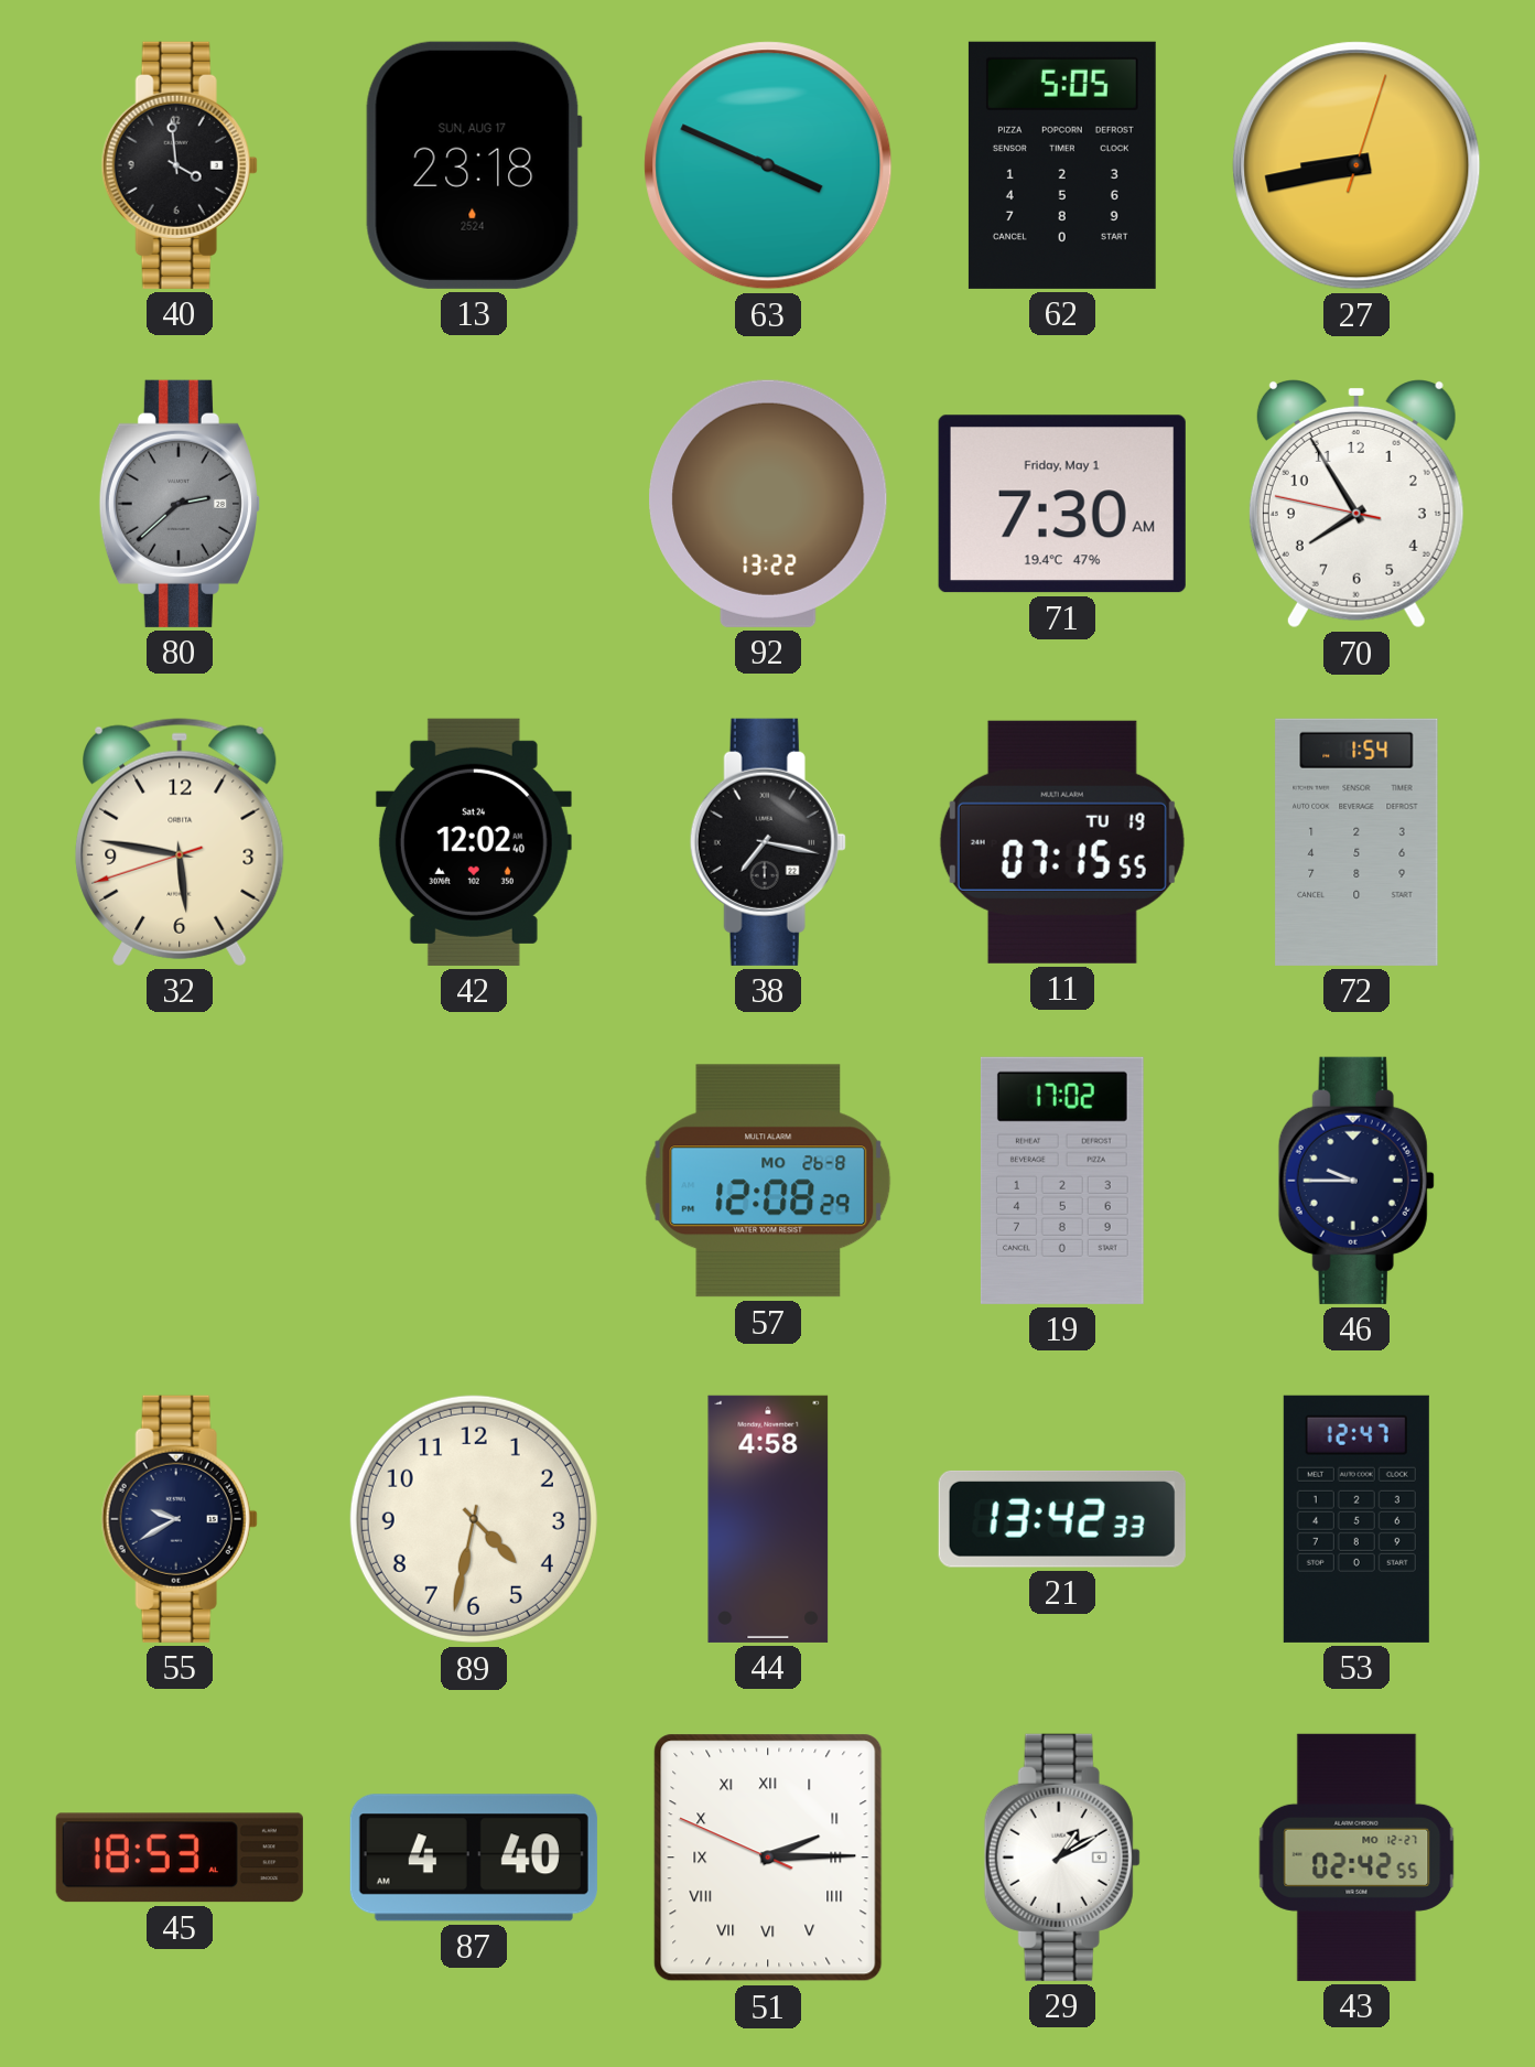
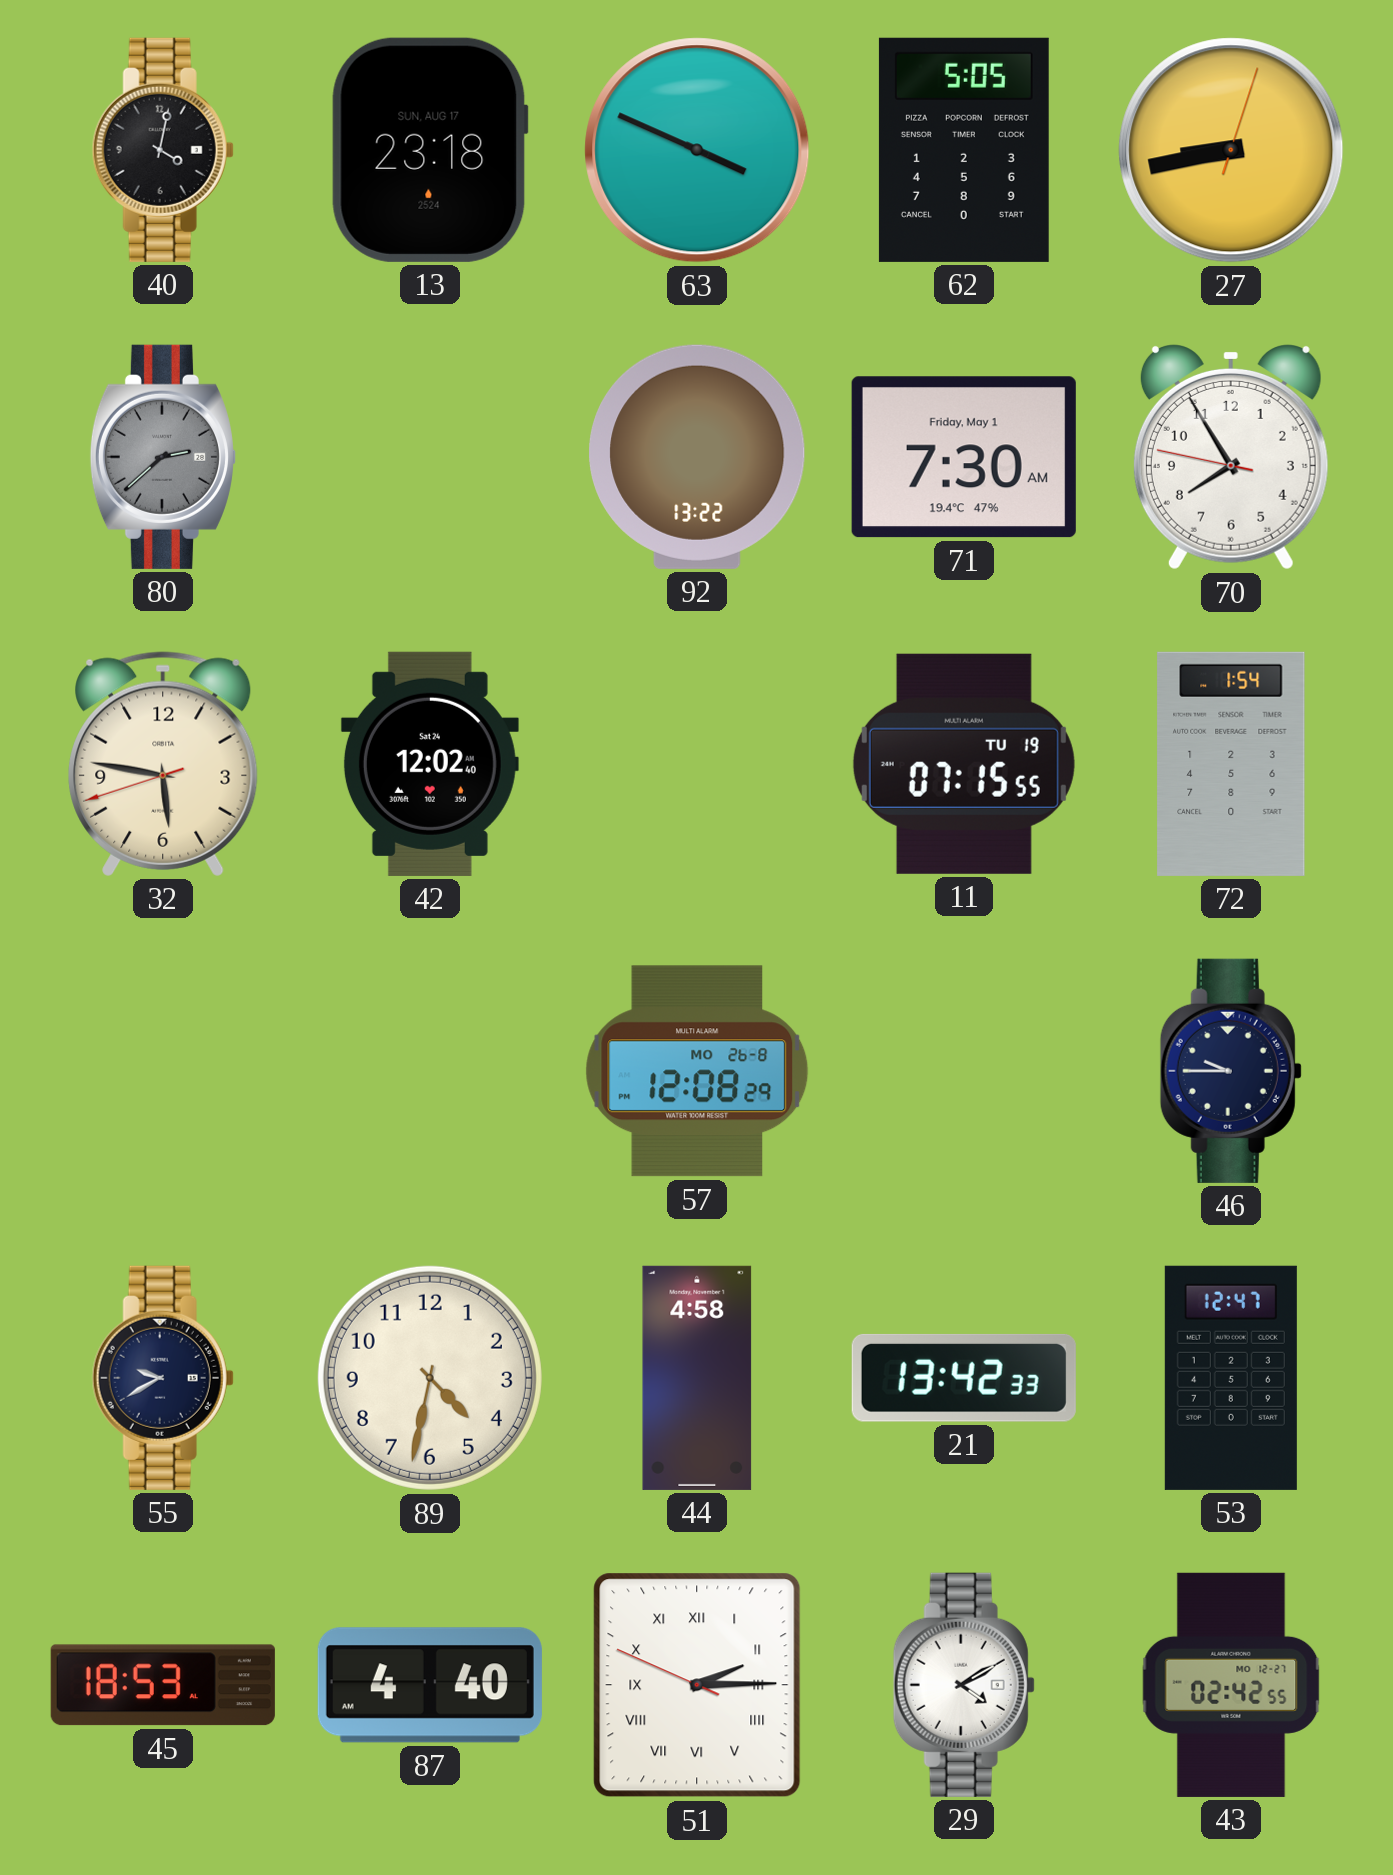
40: 3:59 -> 4:02 (163, 150)
38: 7:17 -> none (768, 842)
19: 17:02 -> none (1062, 1181)
29: 1:10 -> 4:10 (964, 1685)
